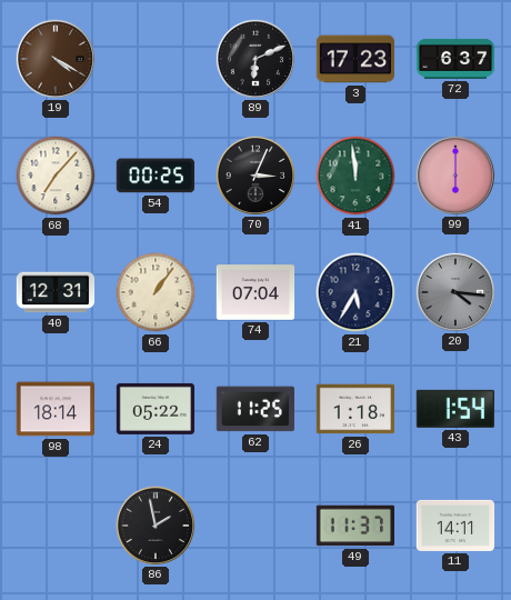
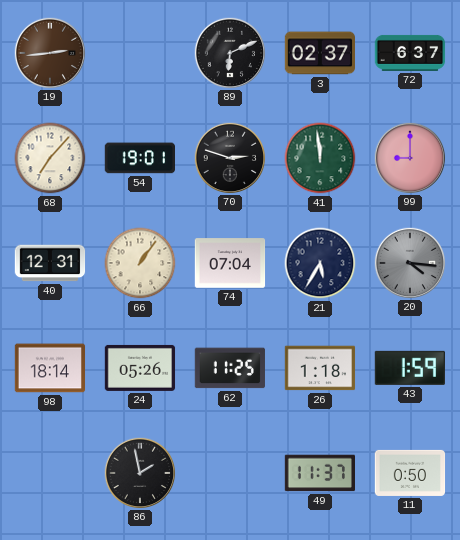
19: 4:20 -> 2:44 (49, 52)
3: 17:23 -> 02:37 (319, 53)
54: 00:25 -> 19:01 (139, 158)
70: 3:04 -> 2:48 (229, 157)
99: 6:00 -> 9:00 (409, 157)
24: 05:22 -> 05:26 (140, 368)
43: 1:54 -> 1:59 (410, 368)
11: 14:11 -> 0:50 (410, 473)
